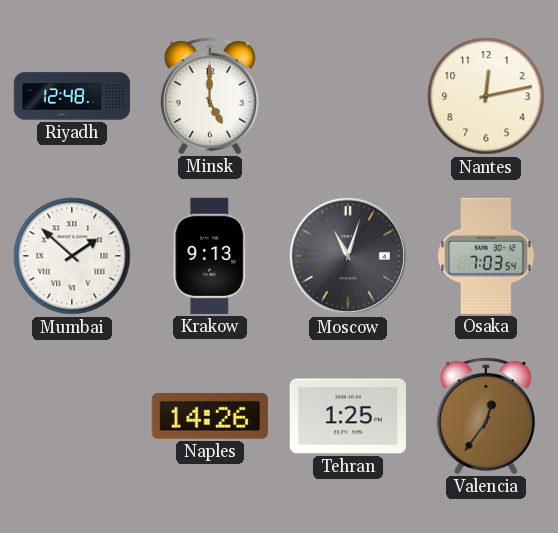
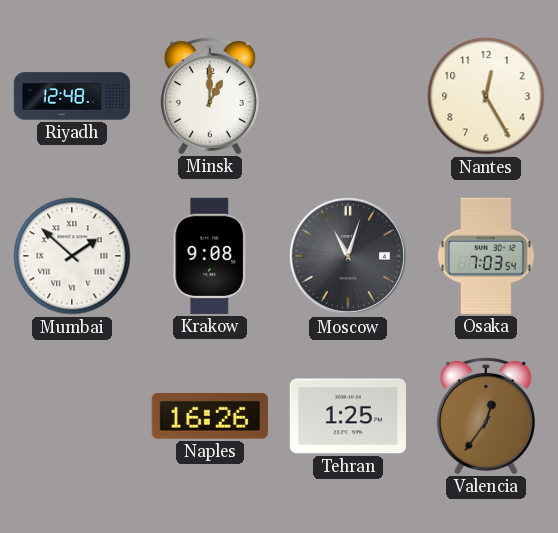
Minsk: 5:00 -> 1:00 (210, 95)
Nantes: 12:13 -> 12:25 (486, 96)
Krakow: 9:13 -> 9:08 (210, 256)
Naples: 14:26 -> 16:26 (210, 416)
